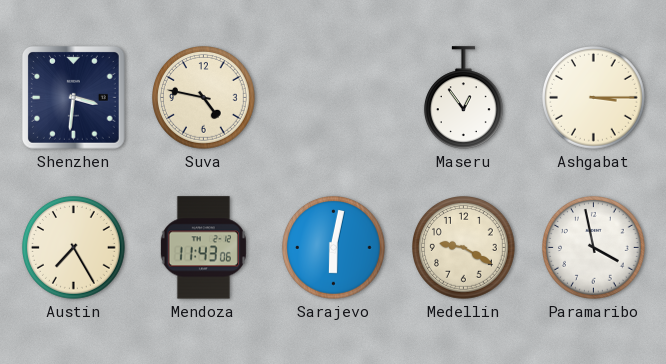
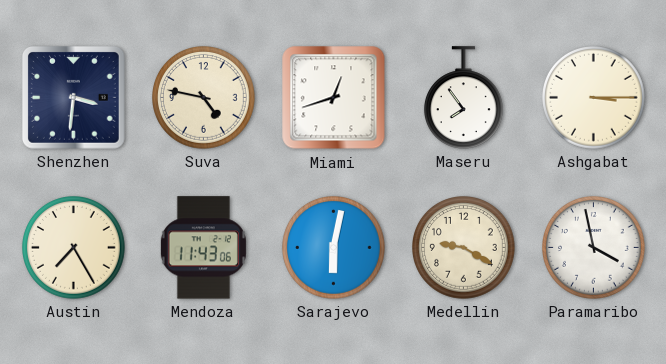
Miami: none -> 12:42 (334, 98)
Maseru: 12:54 -> 7:54 (463, 98)
